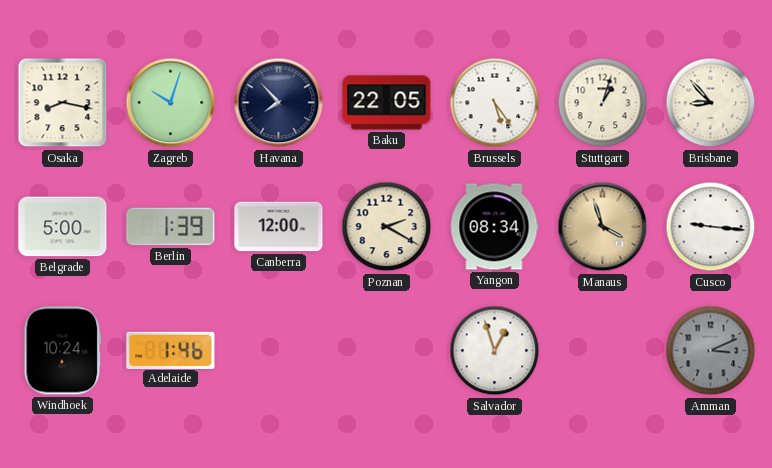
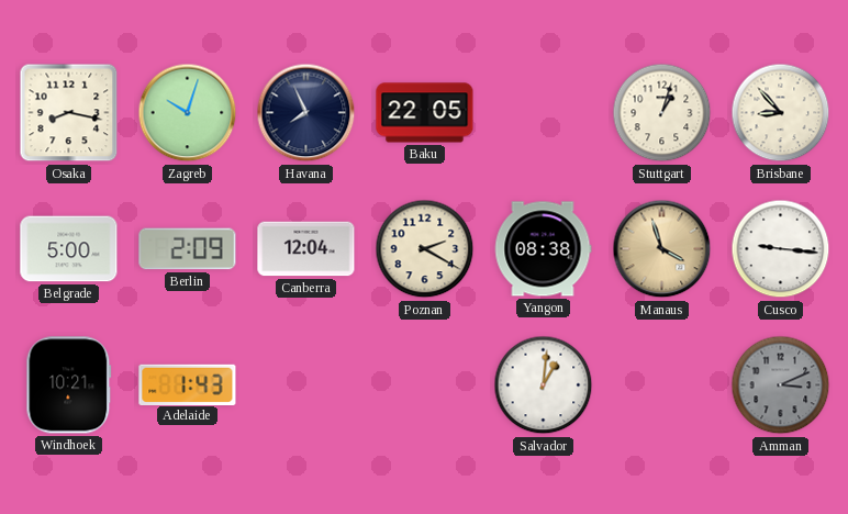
Havana: 7:53 -> 7:56 (306, 113)
Brussels: 5:24 -> none (495, 103)
Berlin: 1:39 -> 2:09 (188, 249)
Canberra: 12:00 -> 12:04 (306, 249)
Yangon: 08:34 -> 08:38 (543, 249)
Windhoek: 10:24 -> 10:21 (69, 386)
Adelaide: 1:46 -> 1:43 (188, 384)
Salvador: 12:57 -> 1:01 (544, 386)
